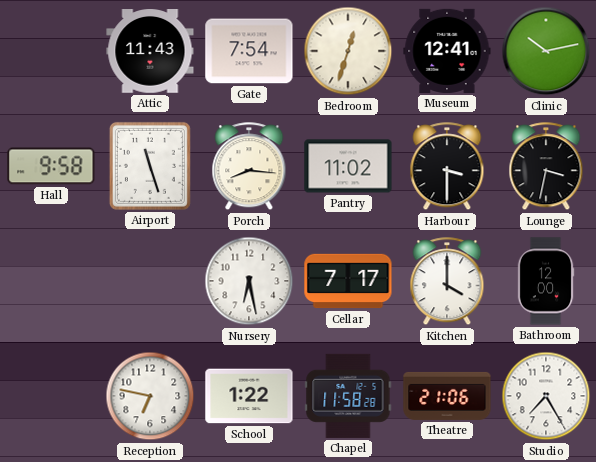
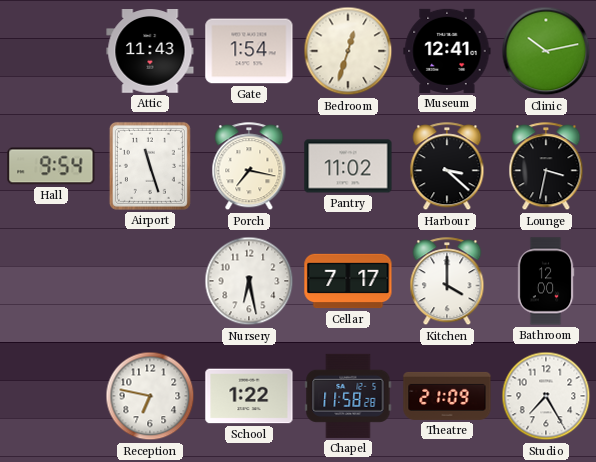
Gate: 7:54 -> 1:54 (249, 51)
Hall: 9:58 -> 9:54 (51, 166)
Porch: 8:16 -> 7:17 (249, 167)
Harbour: 3:30 -> 3:22 (447, 167)
Theatre: 21:06 -> 21:09 (447, 396)
